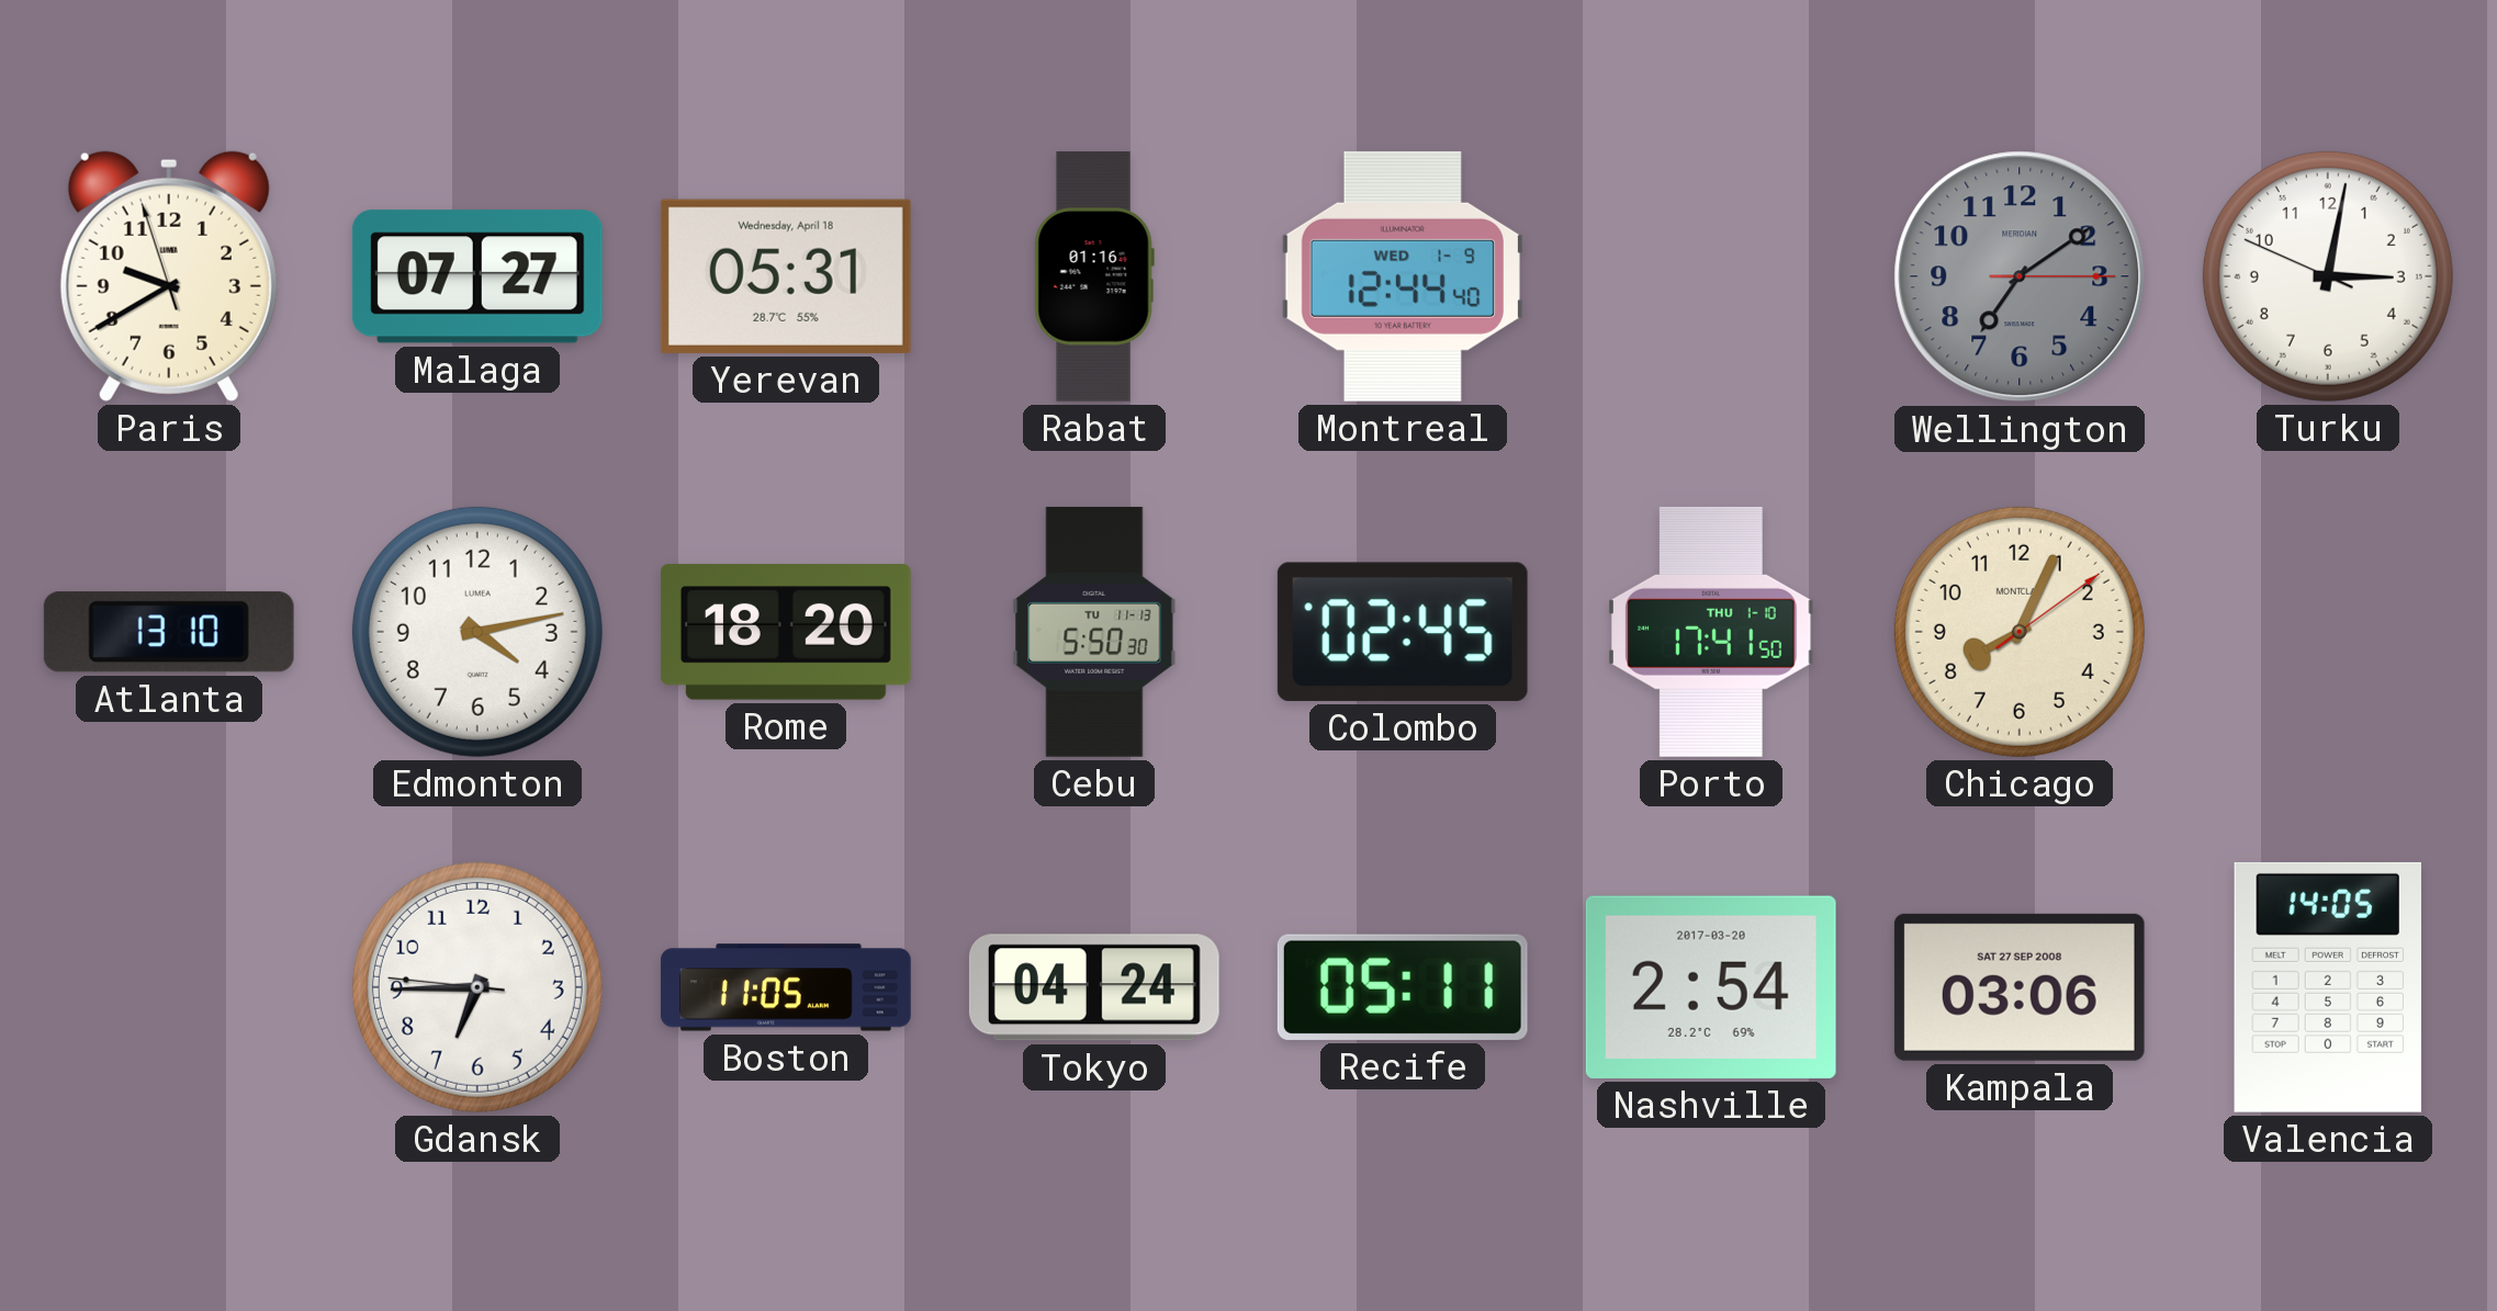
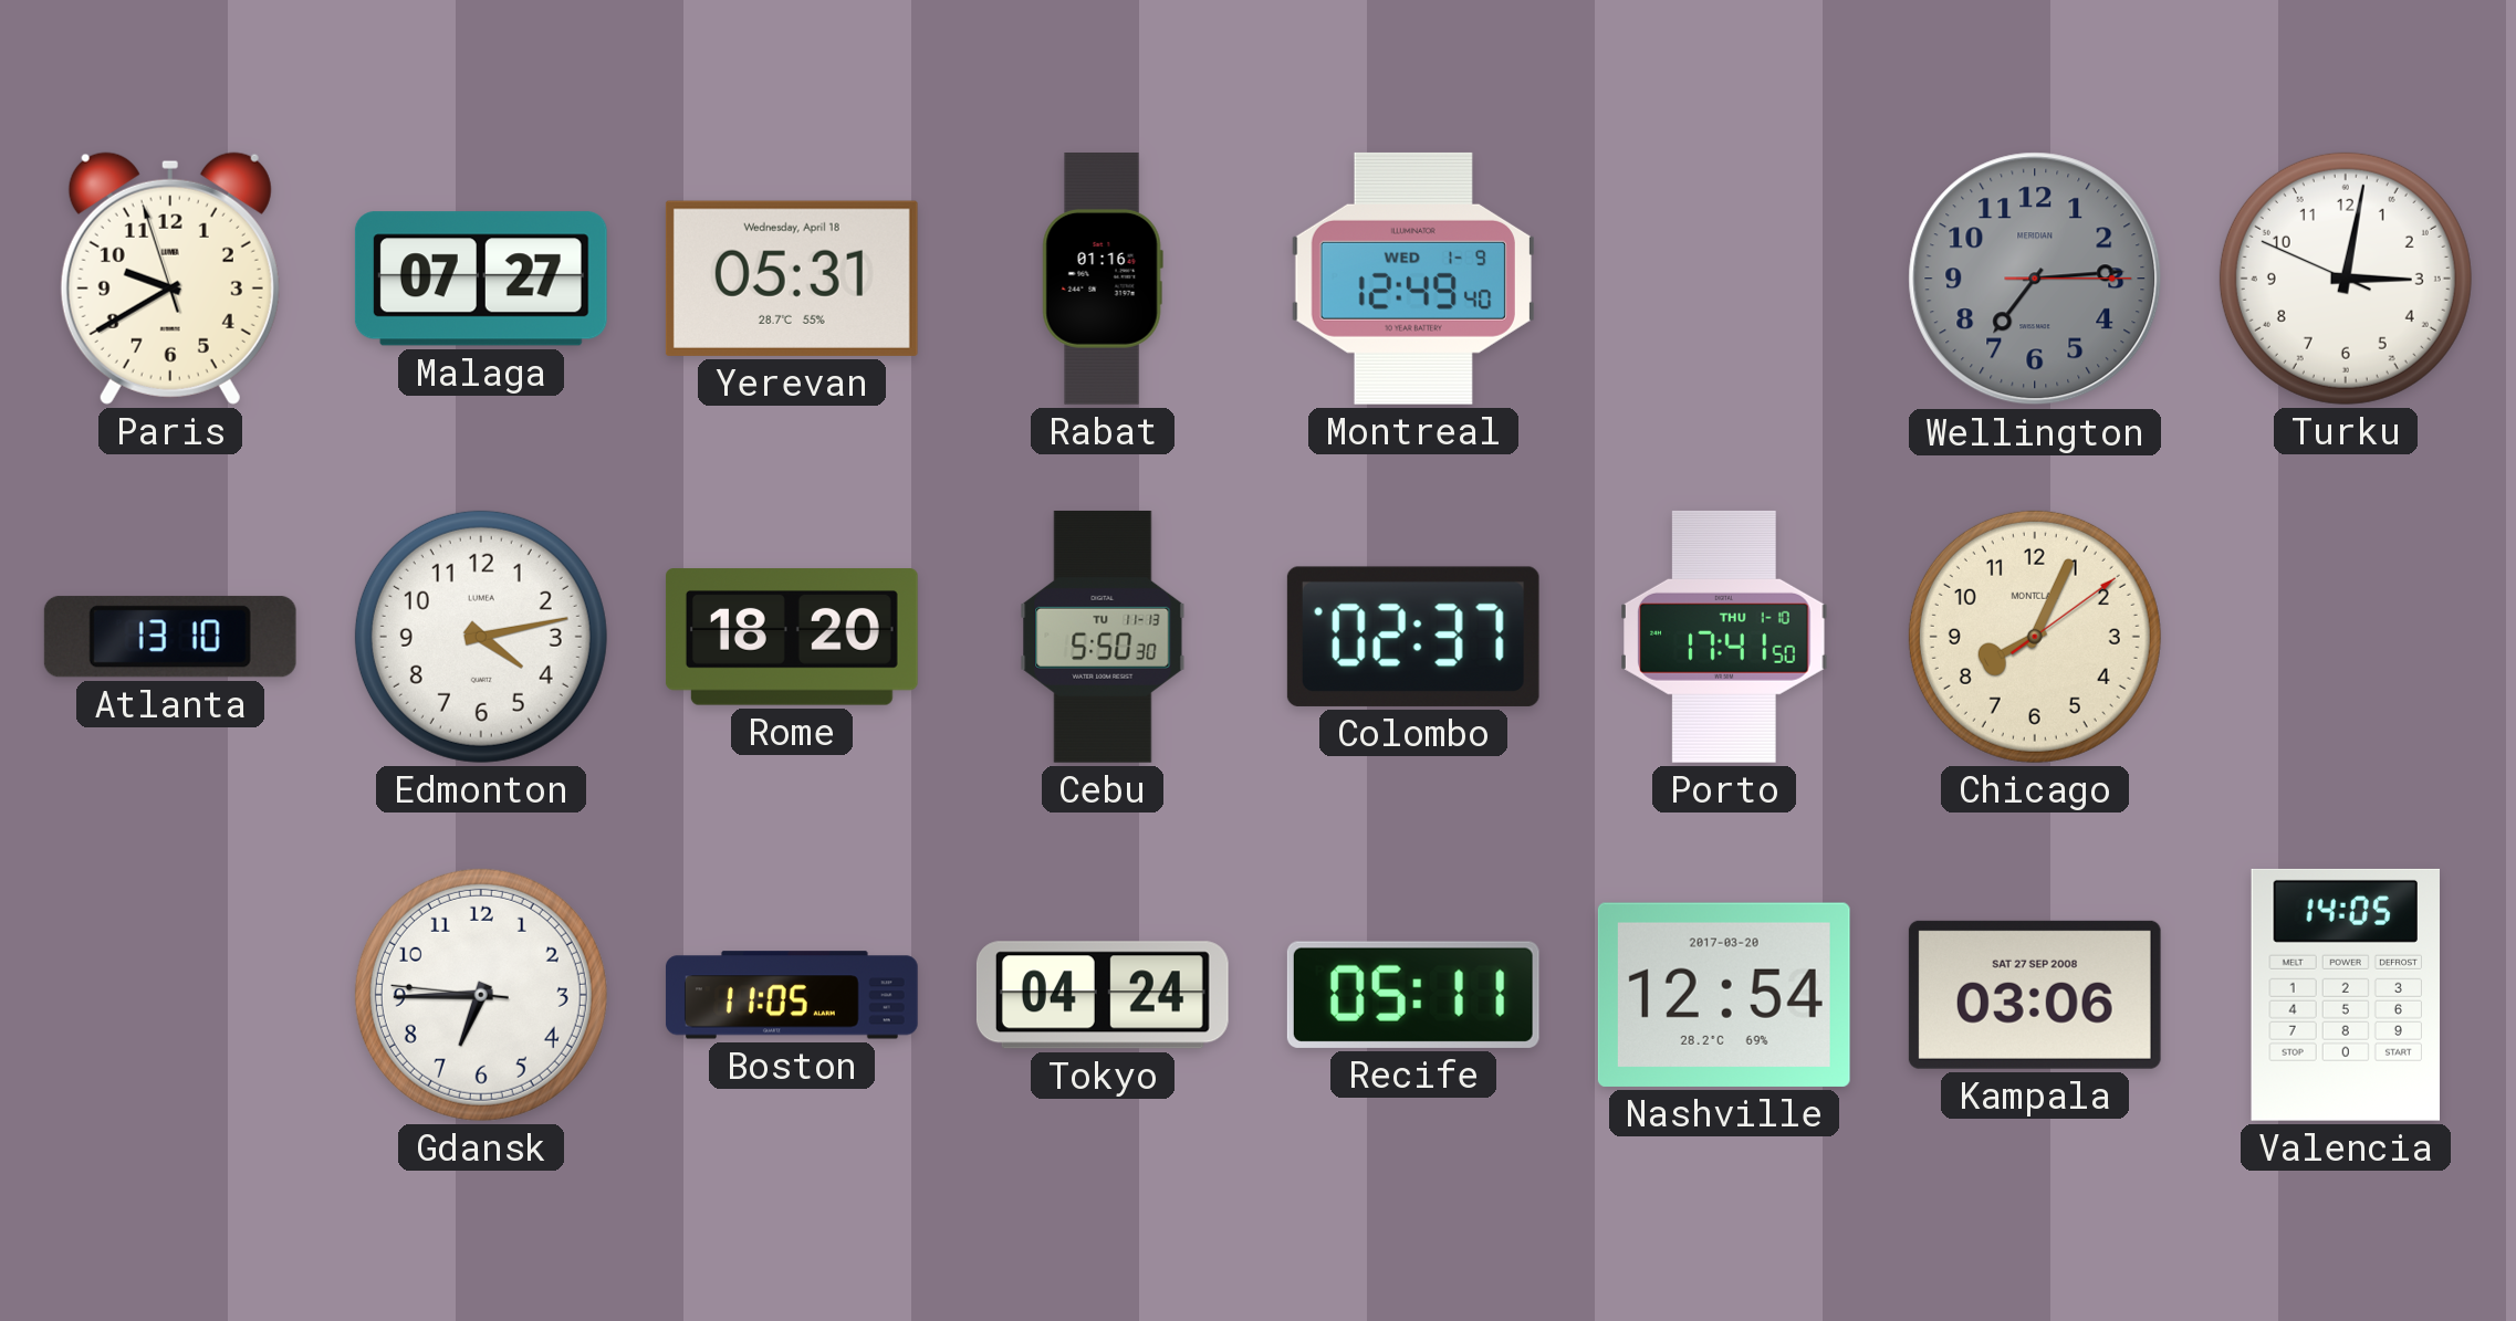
Montreal: 12:44 -> 12:49 (1413, 279)
Wellington: 7:09 -> 7:14 (2035, 279)
Colombo: 02:45 -> 02:37 (1413, 637)
Nashville: 2:54 -> 12:54 (1724, 995)
